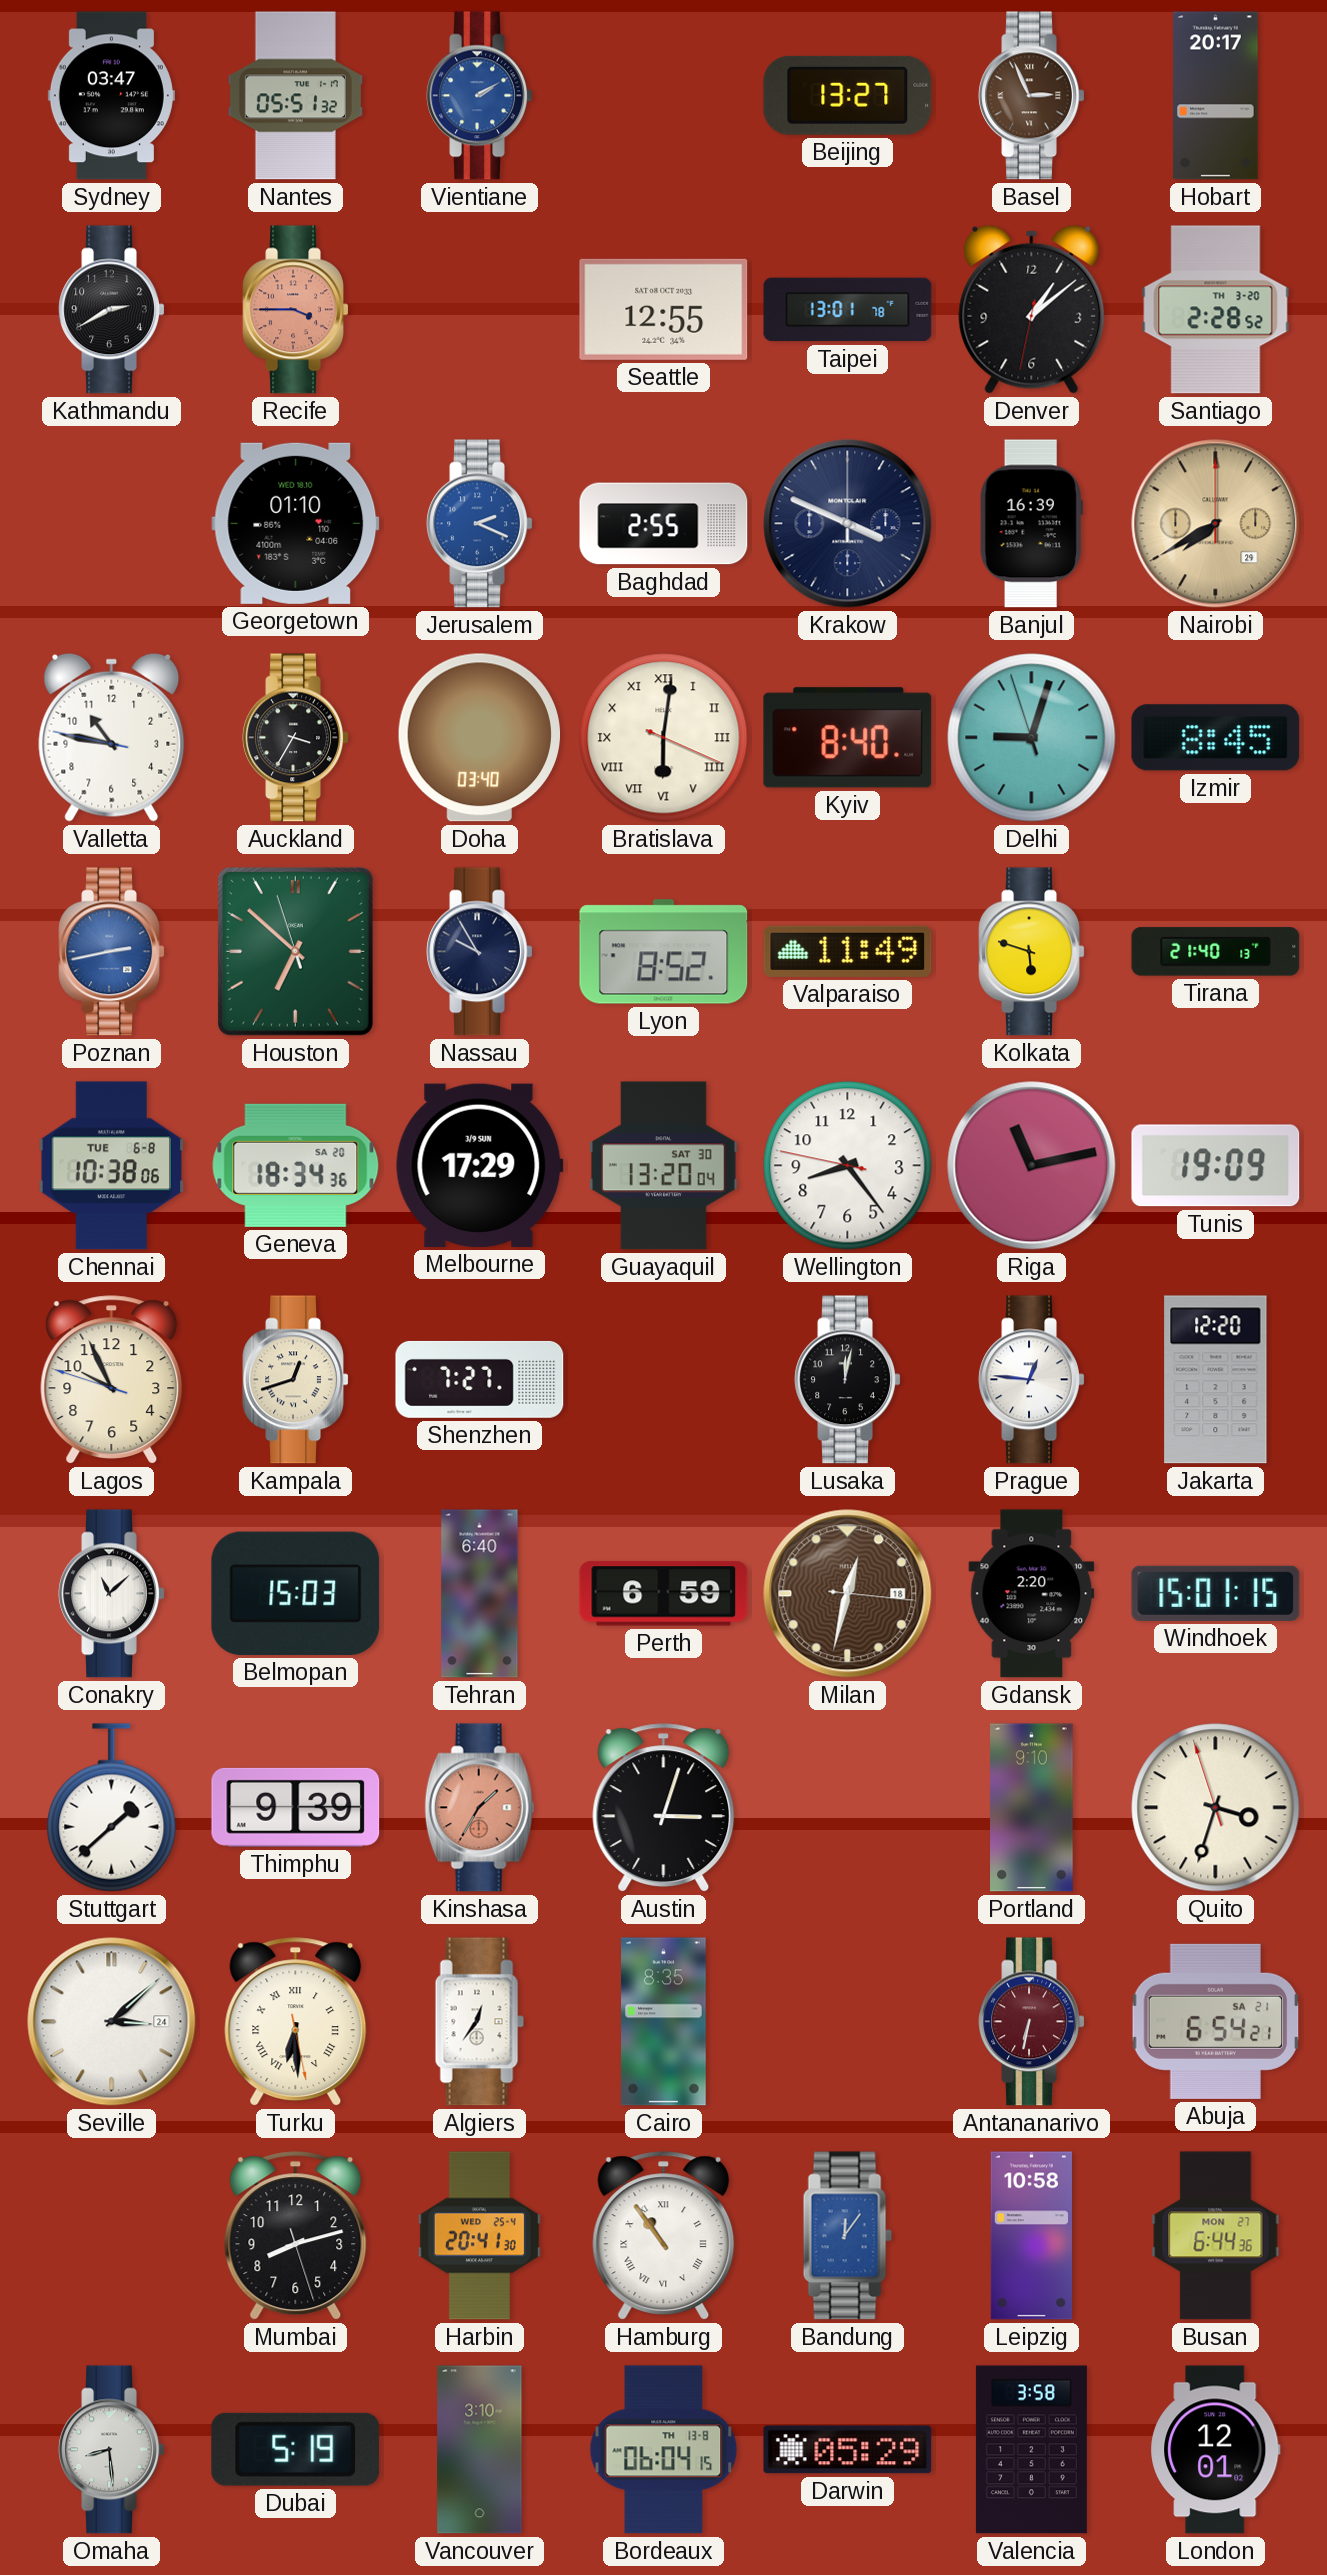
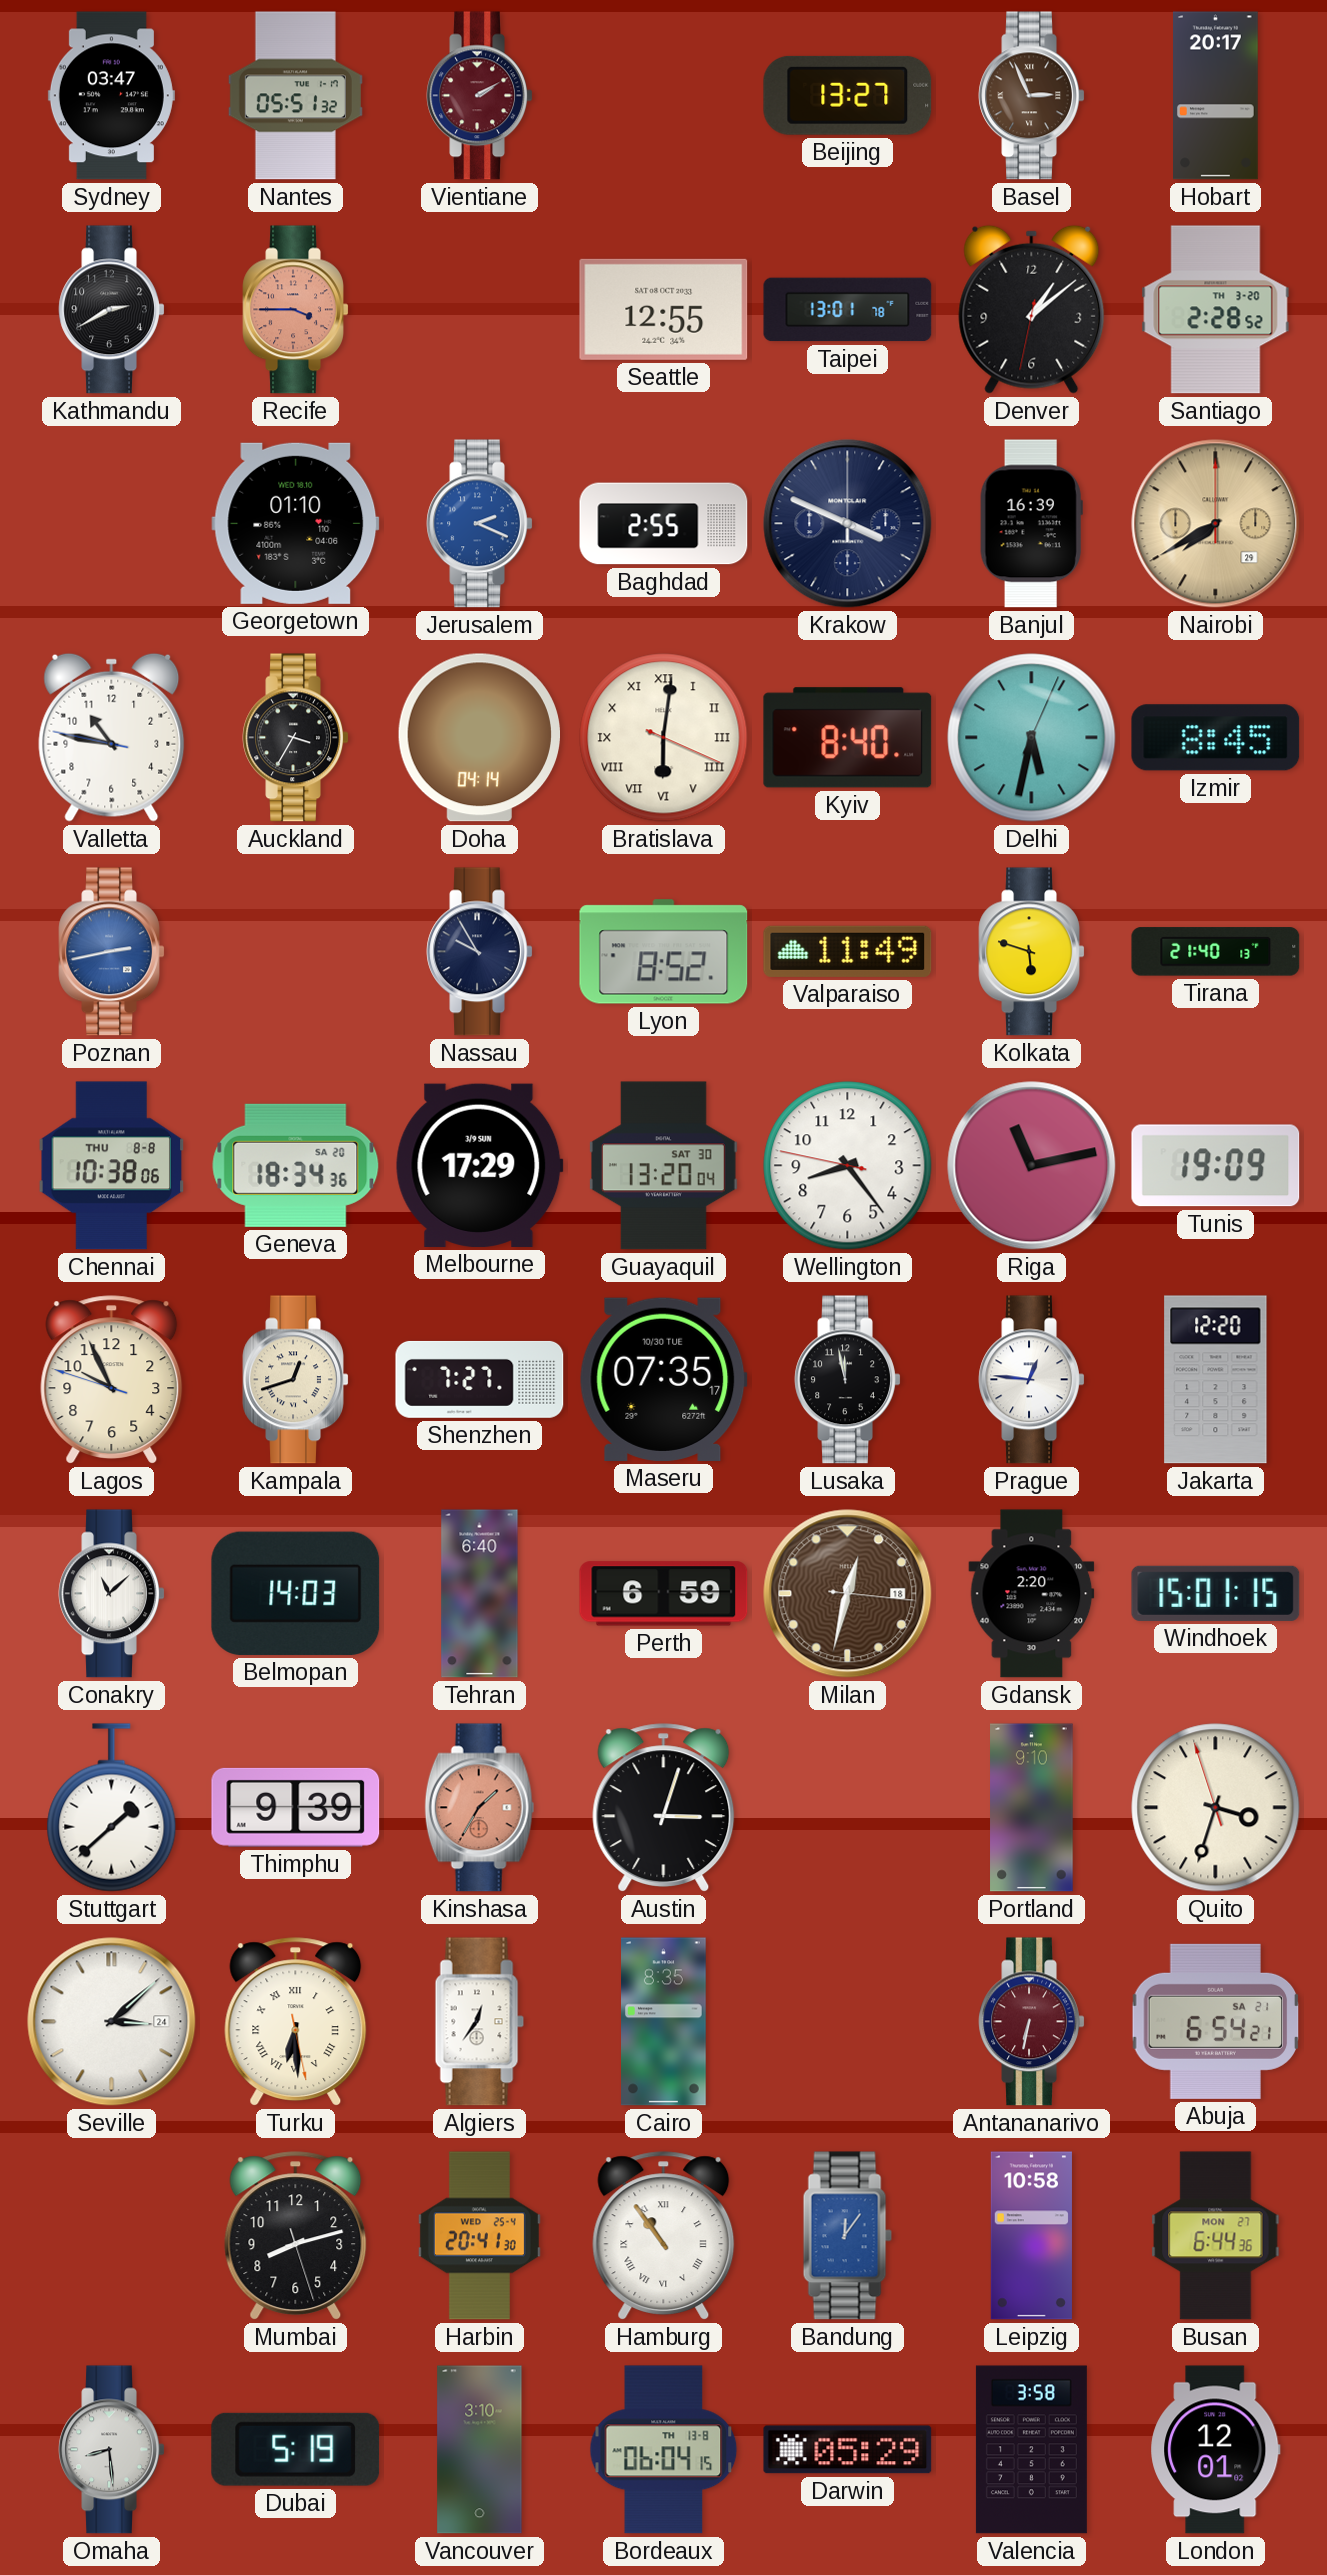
Vientiane dial: blue -> burgundy (480, 96)
Doha: 03:40 -> 04:14 (479, 738)
Delhi: 9:02 -> 5:32 (1032, 738)
Houston: 6:51 -> none (295, 951)
Chennai date: TUE 6-8 -> THU 8-8 (112, 1166)
Maseru: none -> 07:35 (664, 1379)
Lusaka: 12:02 -> 11:58 (848, 1380)
Belmopan: 15:03 -> 14:03 (296, 1593)
